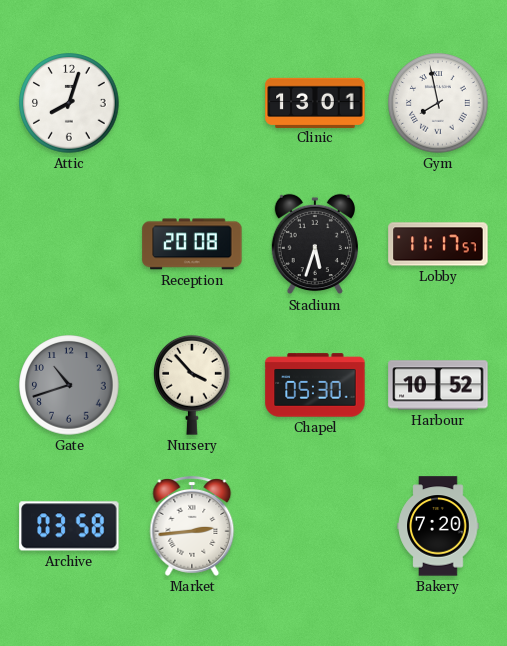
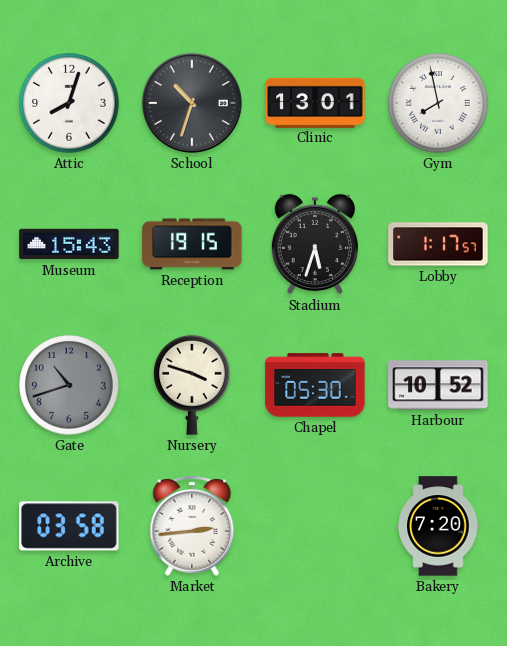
School: none -> 10:33 (192, 103)
Museum: none -> 15:43 (69, 244)
Reception: 20:08 -> 19:15 (192, 244)
Lobby: 11:17 -> 1:17 (438, 244)
Nursery: 3:53 -> 3:48 (193, 385)
